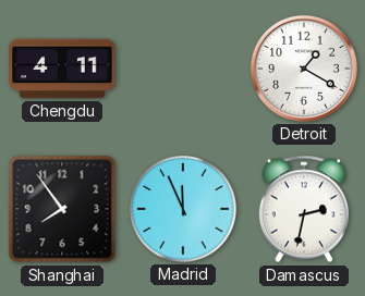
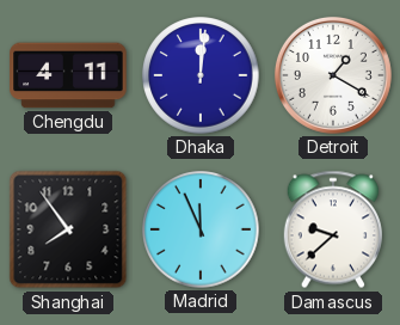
Dhaka: none -> 12:01 (201, 75)
Damascus: 2:32 -> 9:38 (333, 229)
